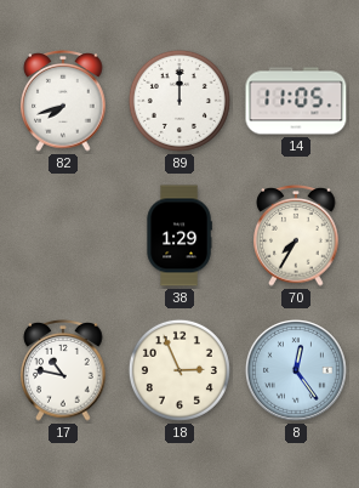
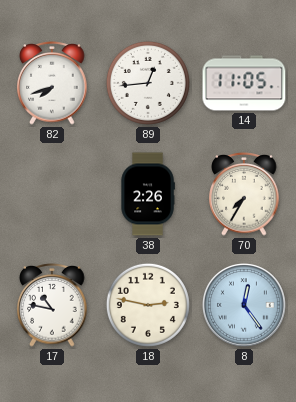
89: 12:00 -> 12:44 (148, 83)
38: 1:29 -> 2:26 (148, 194)
18: 2:56 -> 2:47 (148, 305)
